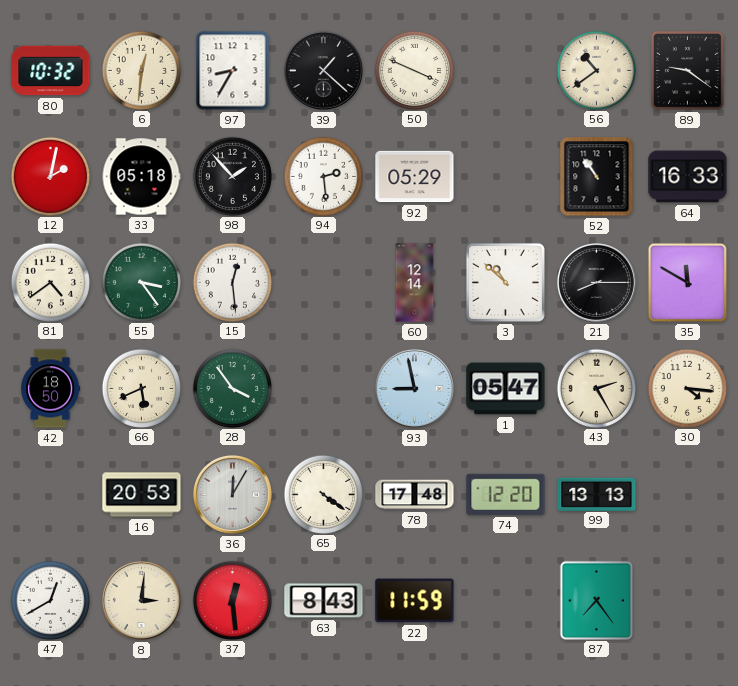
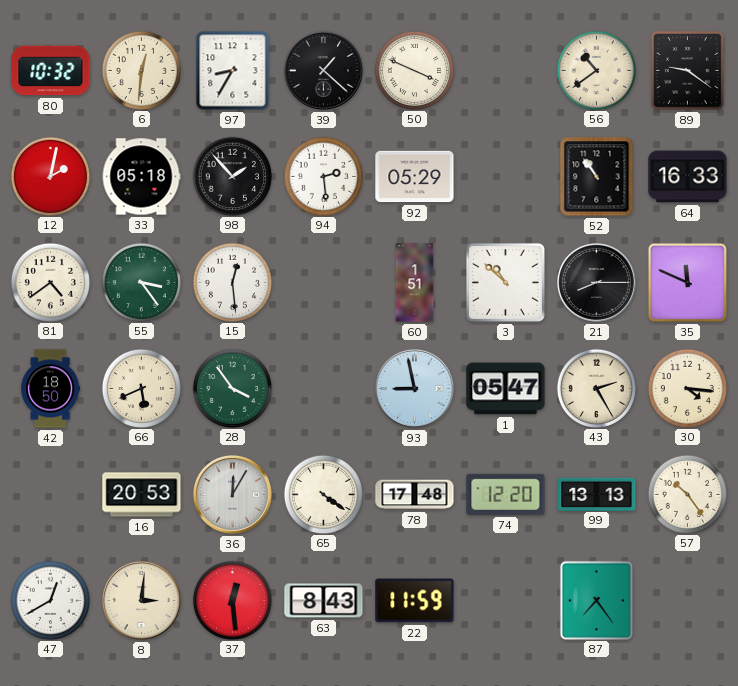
60: 12:14 -> 1:51 (415, 283)
35: 11:50 -> 11:49 (687, 282)
57: none -> 10:24 (687, 494)
